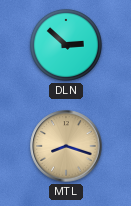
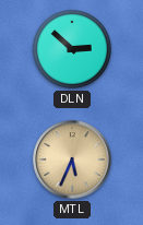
MTL: 8:18 -> 5:34 (72, 159)
